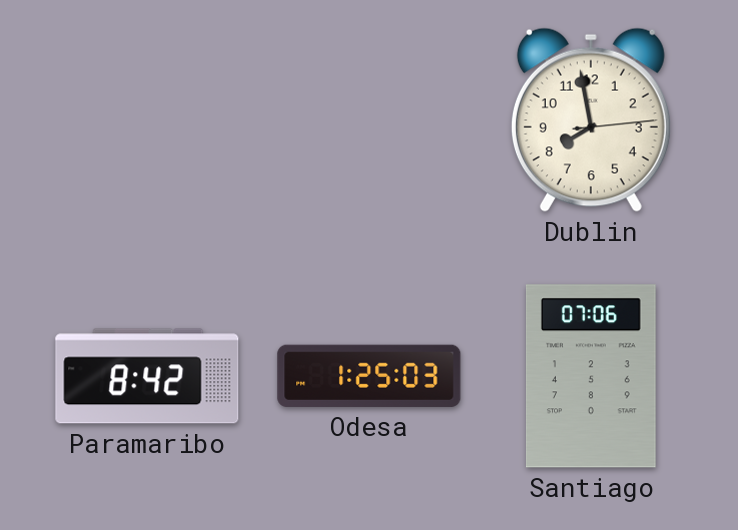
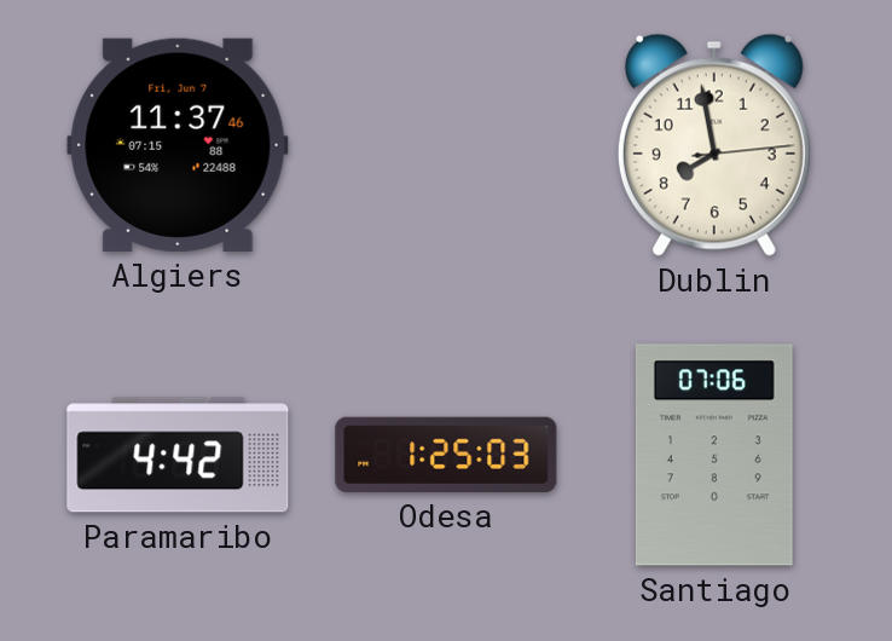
Algiers: none -> 11:37 (178, 145)
Paramaribo: 8:42 -> 4:42 (178, 455)
